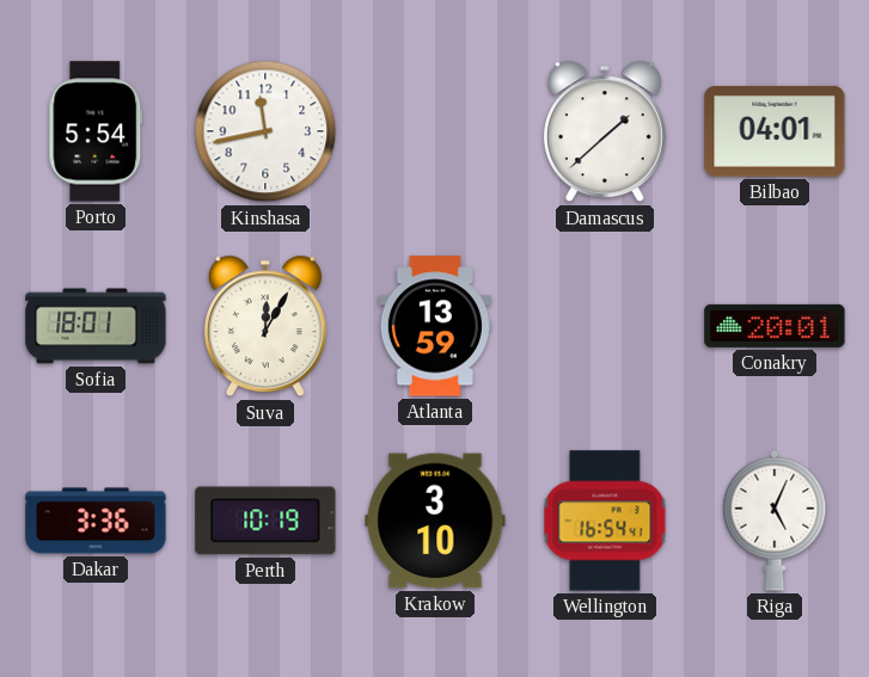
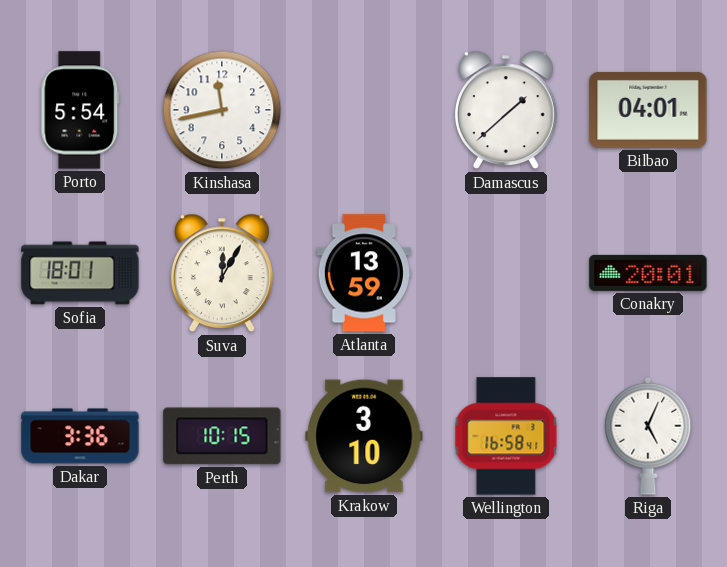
Perth: 10:19 -> 10:15 (222, 436)
Wellington: 16:54 -> 16:58 (506, 436)
